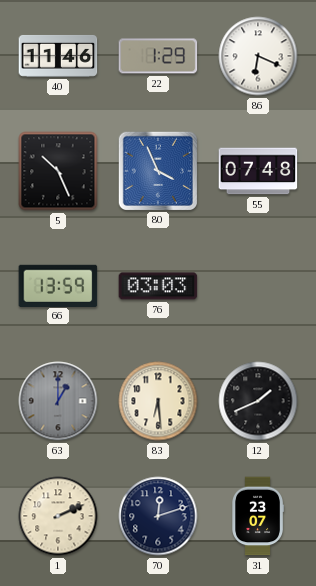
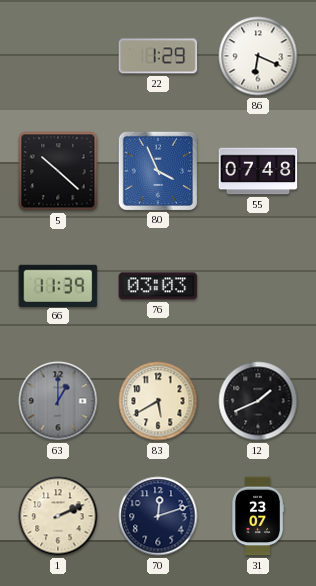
40: 11:46 -> none (58, 56)
5: 10:26 -> 10:22 (58, 171)
66: 13:59 -> 11:39 (58, 285)
83: 6:29 -> 5:40 (158, 401)
